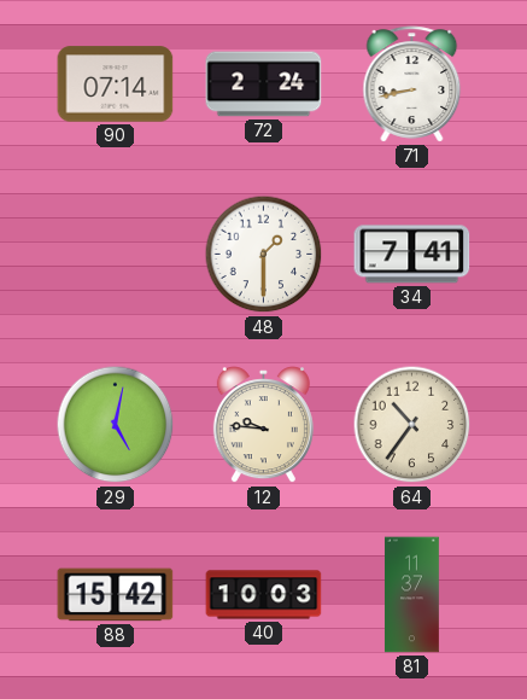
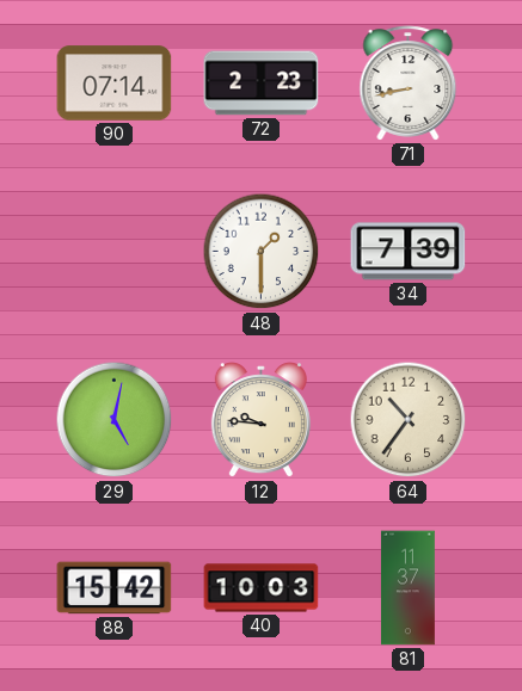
72: 2:24 -> 2:23 (262, 84)
34: 7:41 -> 7:39 (409, 252)
